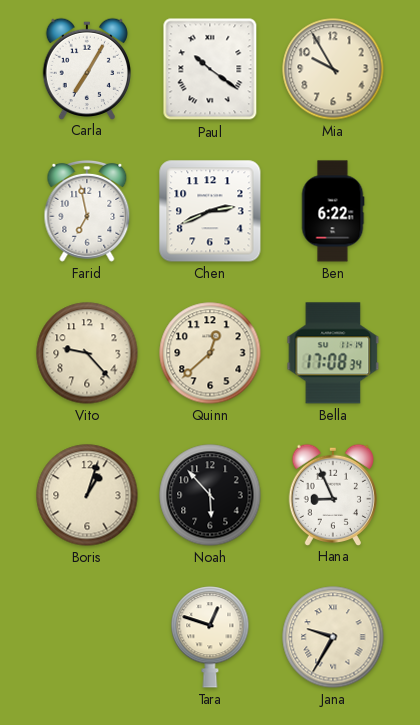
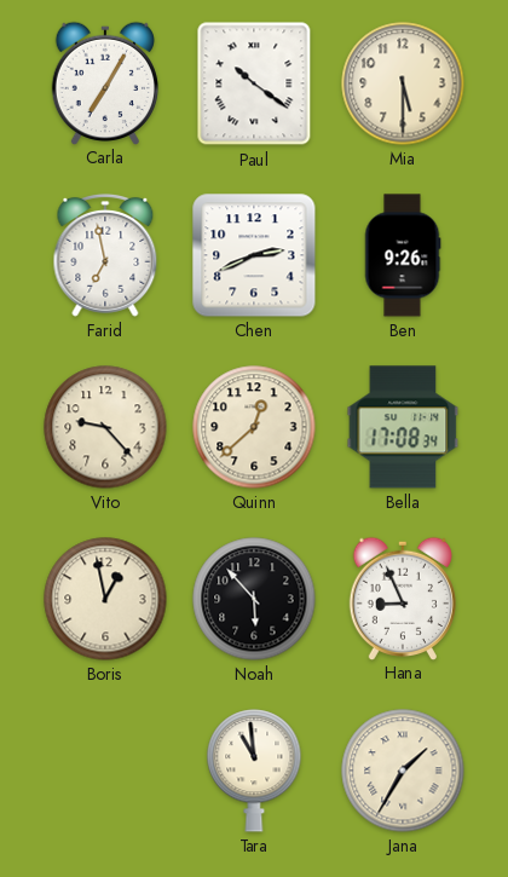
Mia: 9:55 -> 5:30 (403, 83)
Ben: 6:22 -> 9:26 (403, 255)
Boris: 1:03 -> 12:58 (105, 599)
Tara: 12:48 -> 10:59 (254, 771)
Jana: 9:35 -> 1:35 (403, 771)
